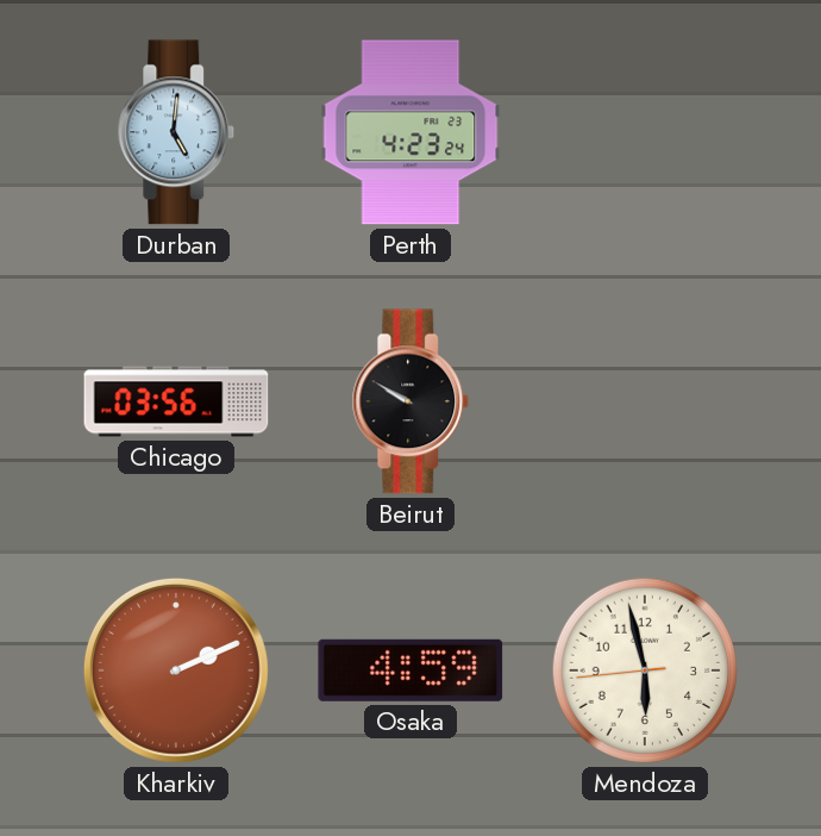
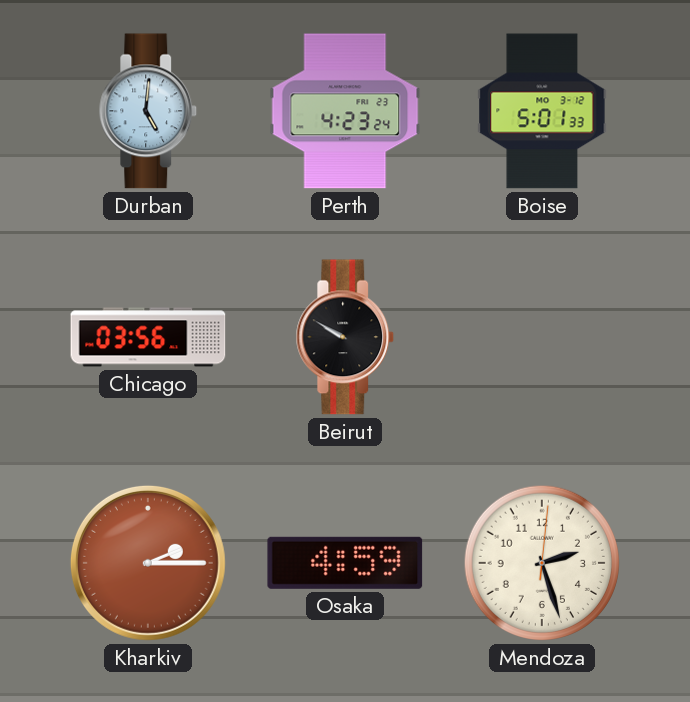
Boise: none -> 5:01 (542, 111)
Kharkiv: 2:11 -> 2:15 (148, 563)
Mendoza: 5:57 -> 2:27 (542, 563)
